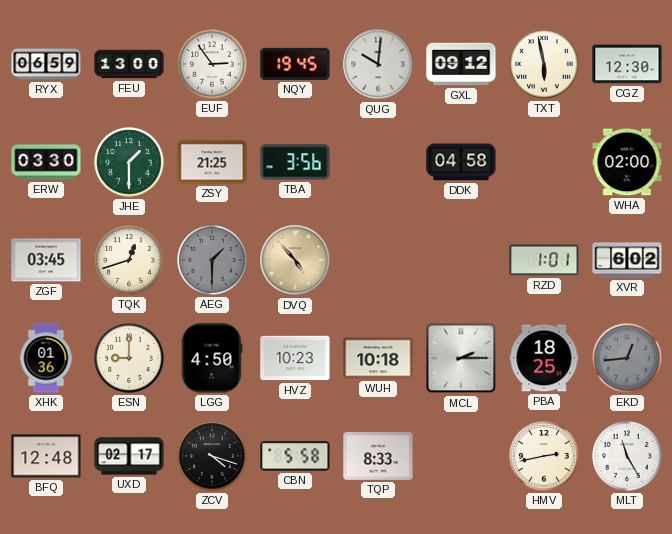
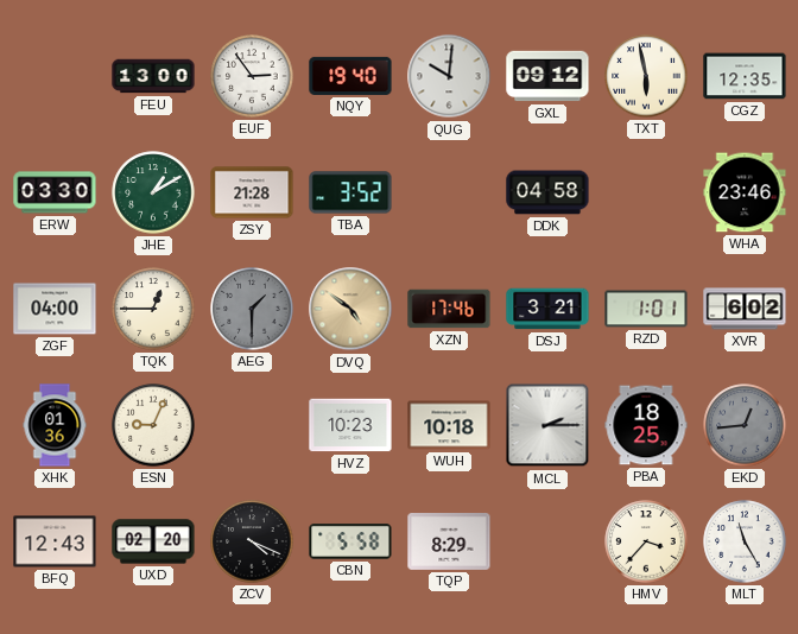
RYX: 06:59 -> none (46, 64)
NQY: 19:45 -> 19:40 (350, 76)
CGZ: 12:30 -> 12:35 (745, 76)
JHE: 1:30 -> 1:10 (153, 192)
ZSY: 21:25 -> 21:28 (252, 192)
TBA: 3:56 -> 3:52 (350, 192)
WHA: 02:00 -> 23:46 (745, 192)
ZGF: 03:45 -> 04:00 (55, 309)
TQK: 12:42 -> 12:45 (153, 309)
DVQ: 4:53 -> 4:51 (350, 309)
XZN: none -> 17:46 (449, 309)
DSJ: none -> 3:21 (547, 309)
ESN: 9:00 -> 9:04 (153, 425)
LGG: 4:50 -> none (212, 358)
BFQ: 12:48 -> 12:43 (55, 541)
UXD: 02:17 -> 02:20 (153, 541)
ZCV: 4:18 -> 4:19 (252, 541)
TQP: 8:33 -> 8:29 (449, 543)
HMV: 2:43 -> 3:37 (646, 541)
